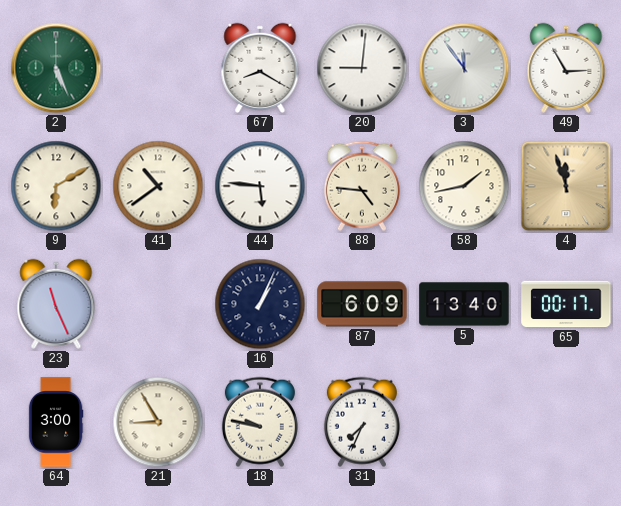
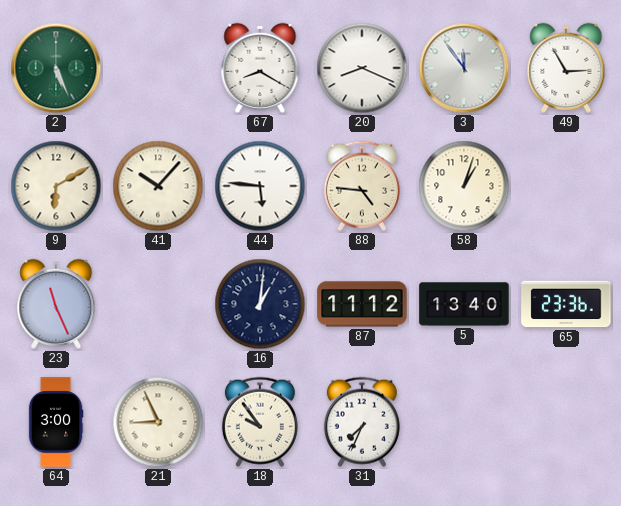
20: 9:01 -> 8:19 (362, 68)
41: 10:39 -> 10:07 (158, 186)
58: 1:43 -> 1:03 (464, 186)
4: 11:57 -> none (566, 186)
16: 1:04 -> 1:01 (260, 304)
87: 6:09 -> 11:12 (362, 304)
65: 00:17 -> 23:36 (566, 304)
21: 8:55 -> 8:56 (158, 422)
18: 9:47 -> 9:54 (260, 422)
